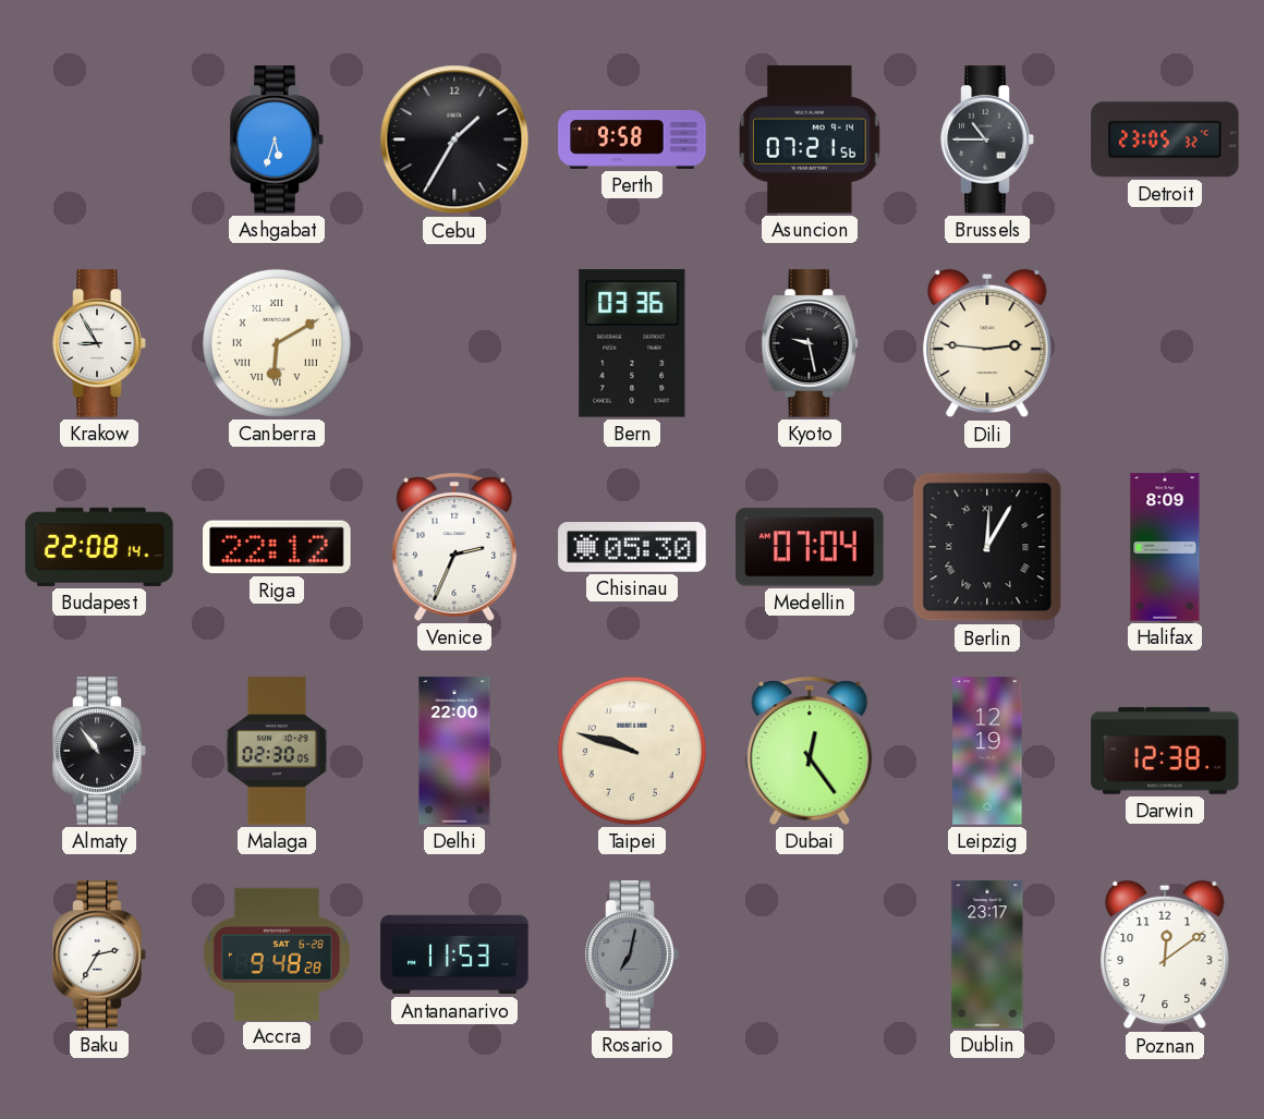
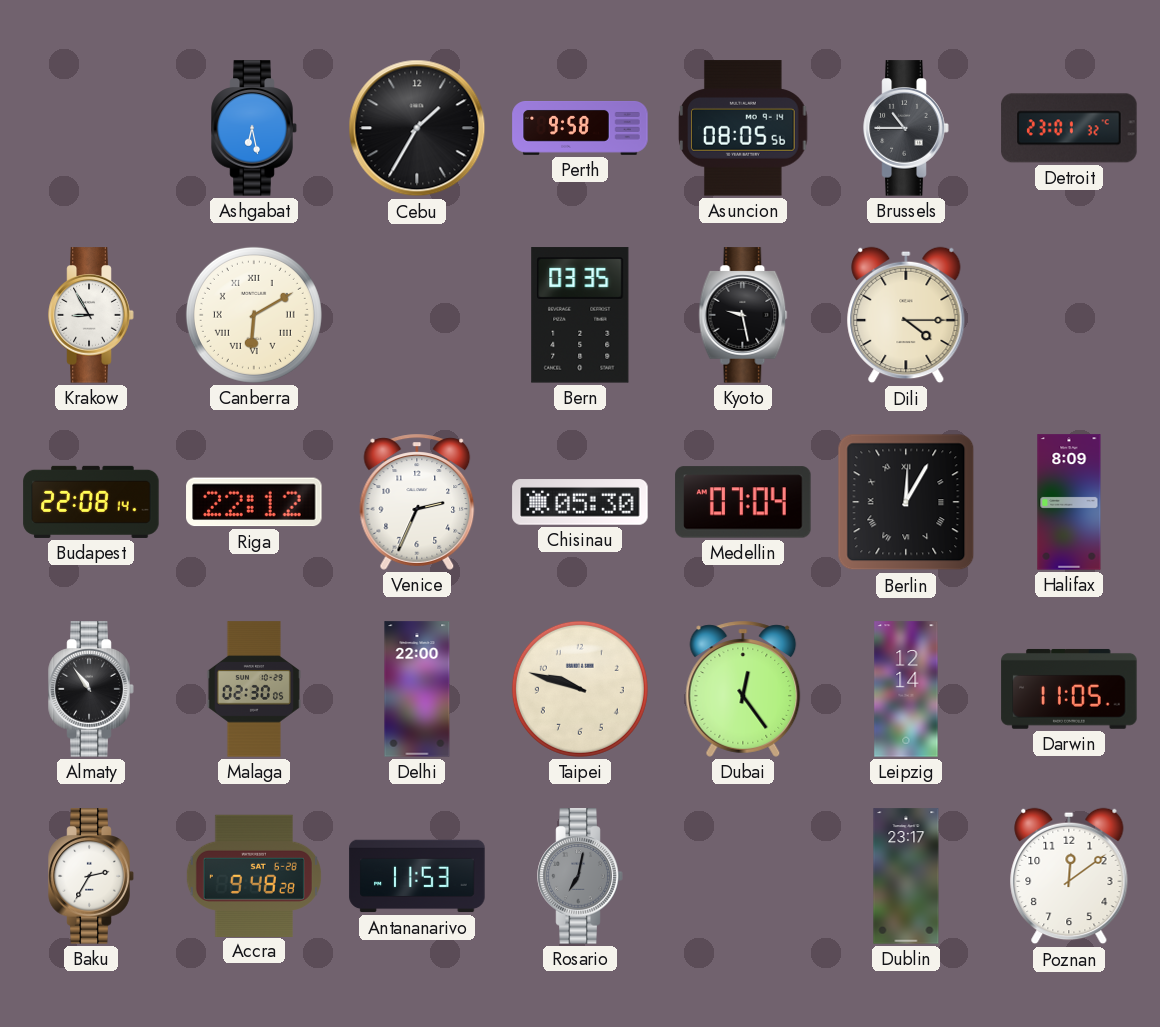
Ashgabat: 5:33 -> 6:28 (254, 128)
Asuncion: 07:21 -> 08:05 (743, 128)
Detroit: 23:05 -> 23:01 (1069, 128)
Bern: 03:36 -> 03:35 (580, 315)
Dili: 2:46 -> 4:15 (906, 315)
Leipzig: 12:19 -> 12:14 (906, 689)
Darwin: 12:38 -> 11:05 (1069, 689)
